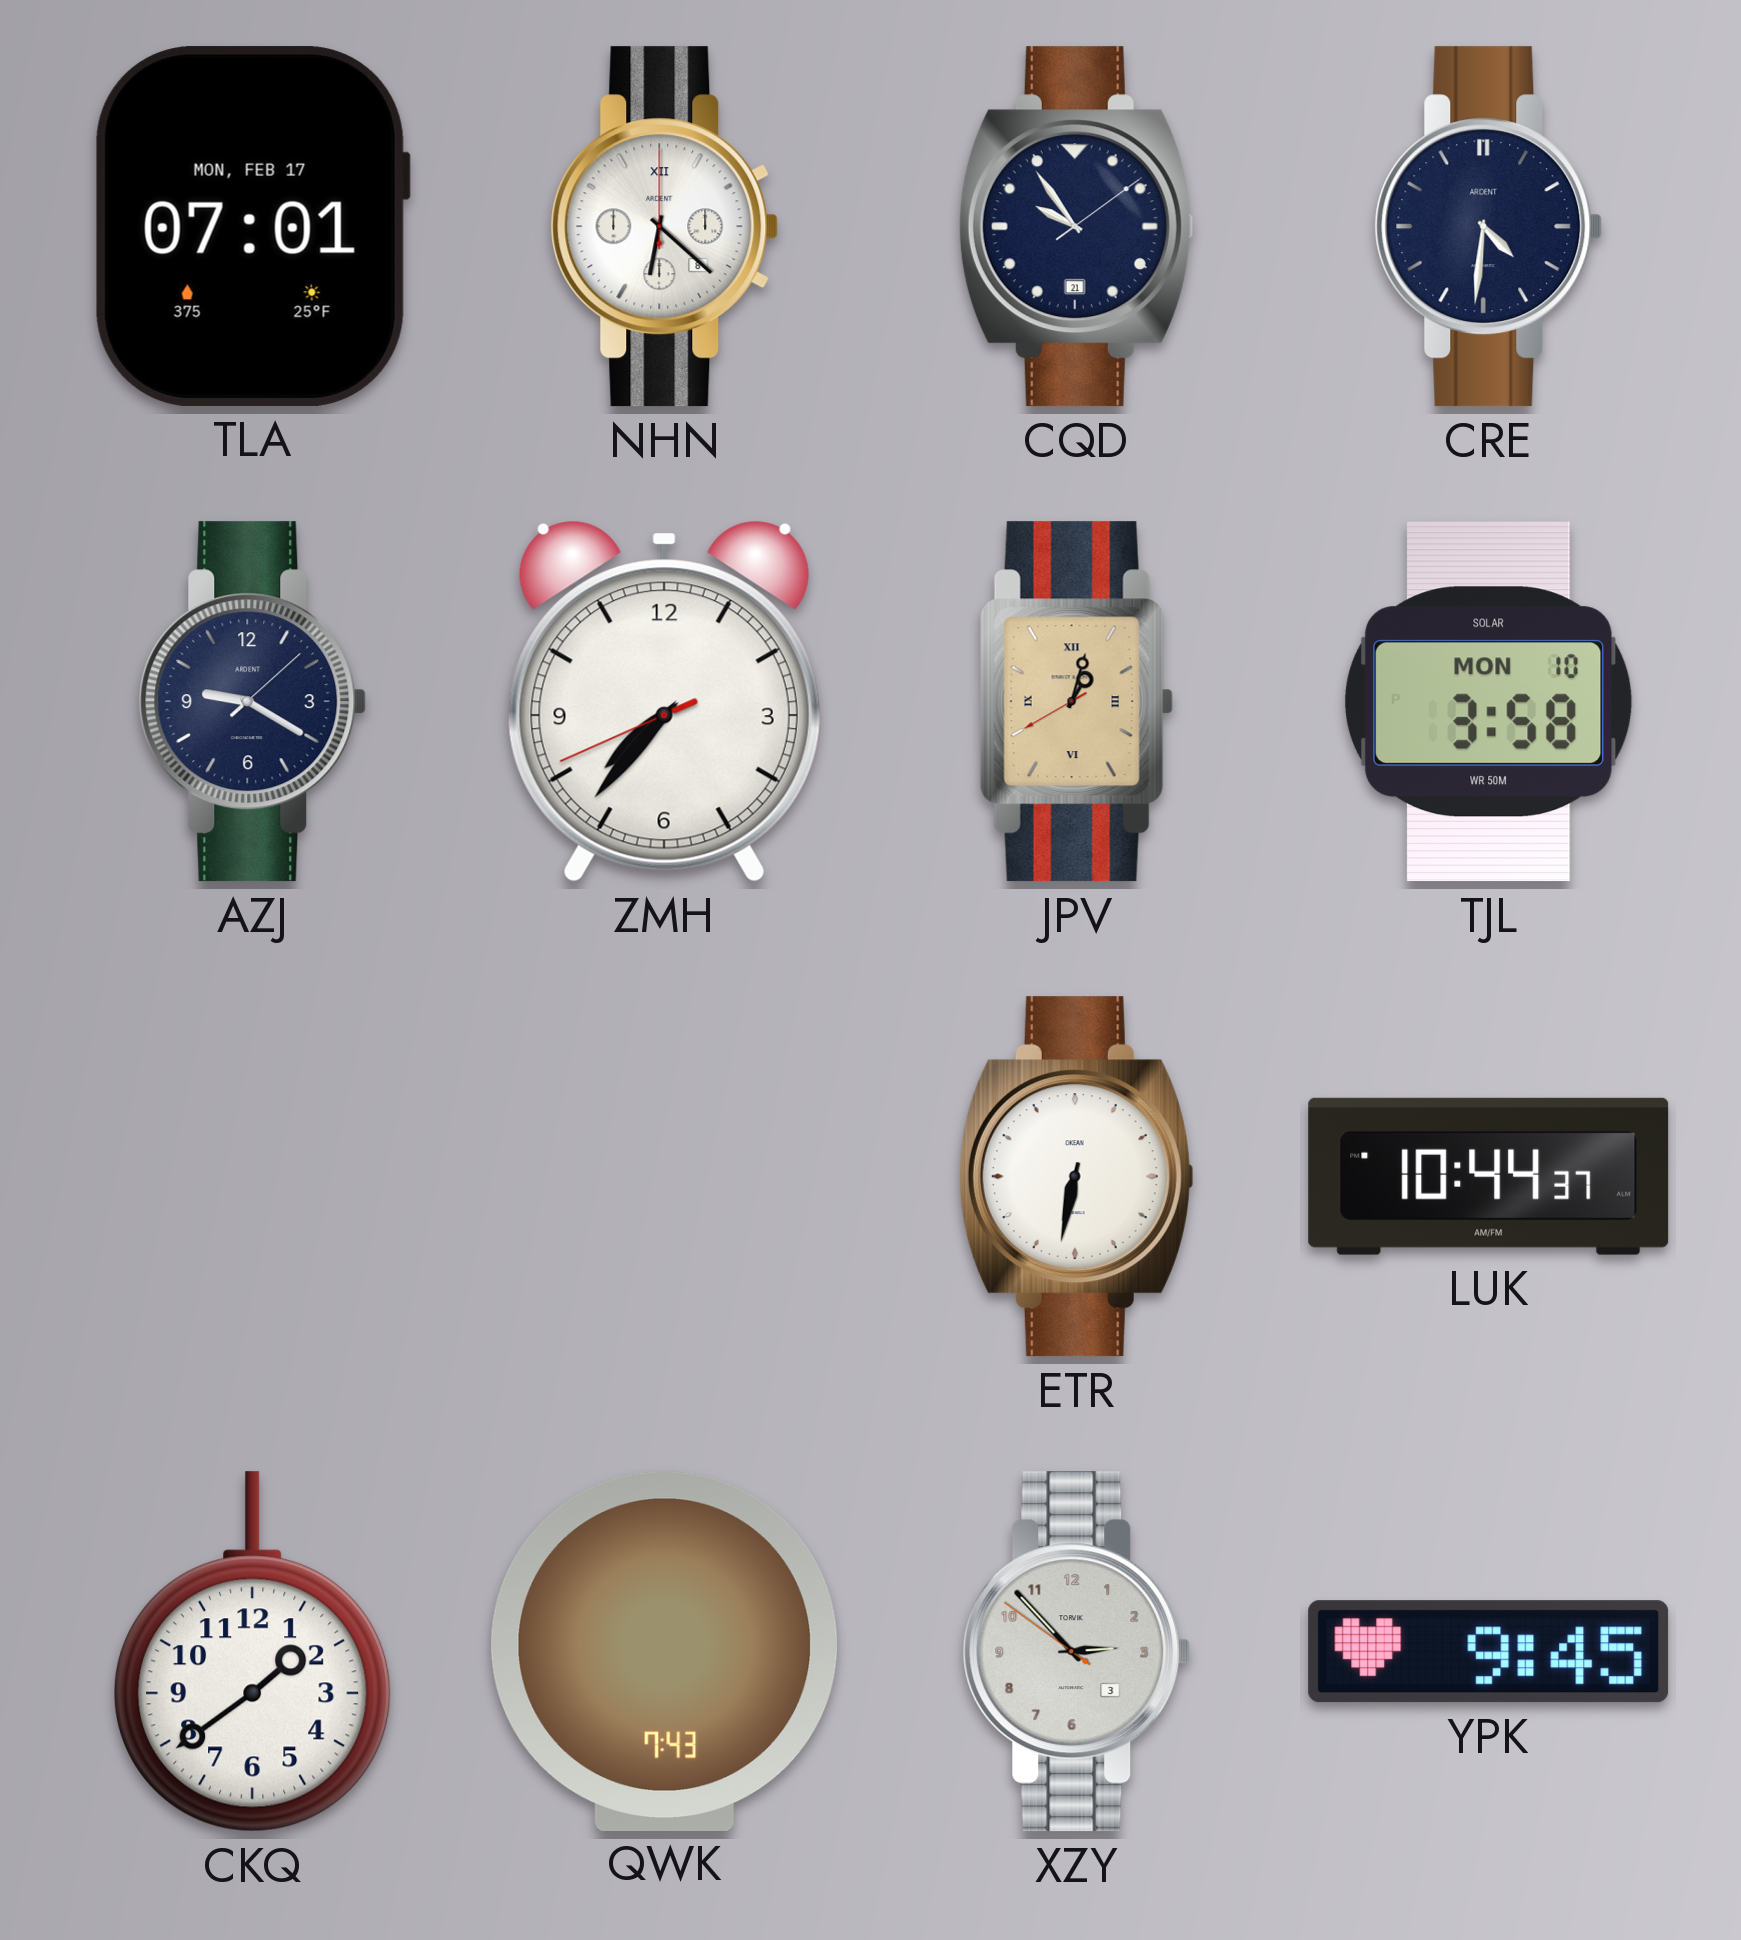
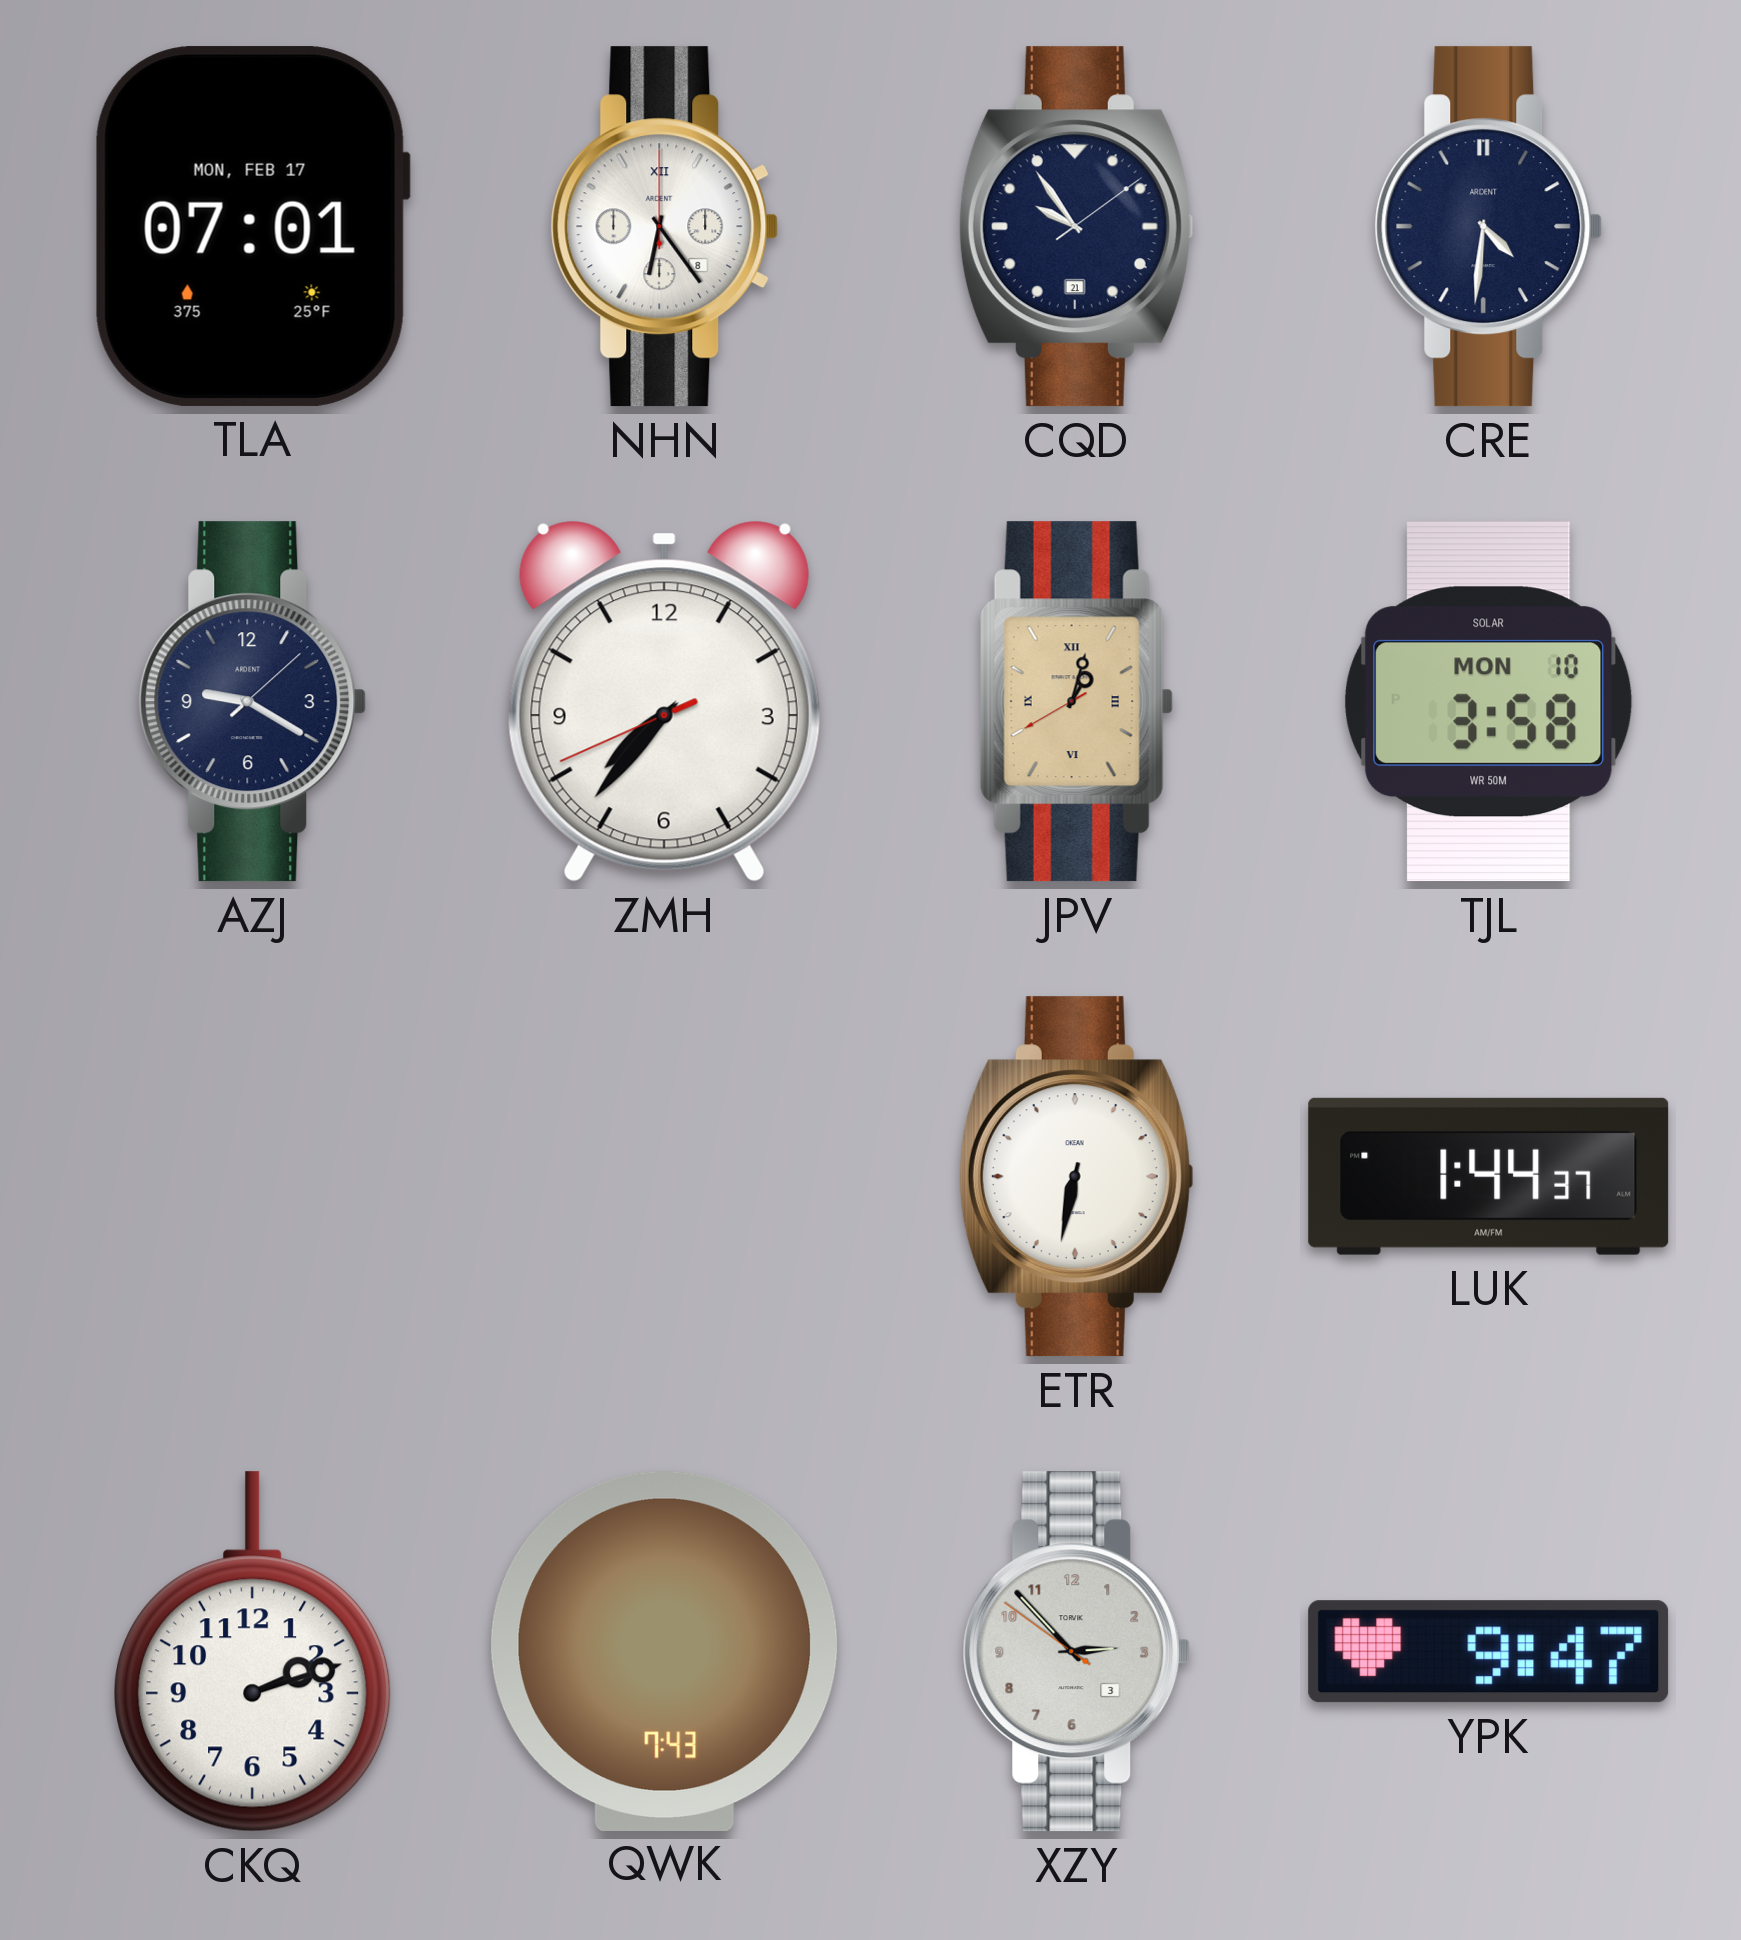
NHN: 6:22 -> 6:24 (665, 227)
LUK: 10:44 -> 1:44 (1489, 1176)
CKQ: 1:39 -> 2:12 (253, 1652)
YPK: 9:45 -> 9:47 (1489, 1652)
